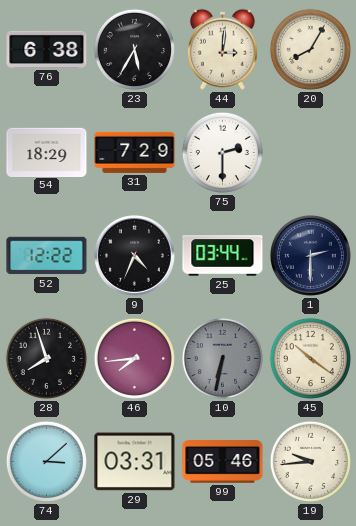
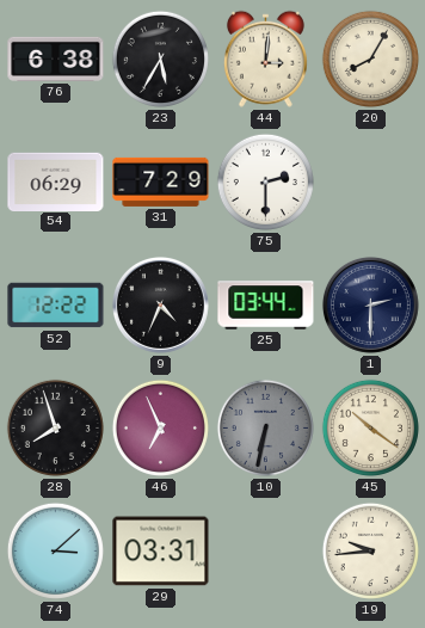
54: 18:29 -> 06:29 (56, 181)
46: 7:44 -> 6:56 (160, 427)
99: 05:46 -> none (223, 462)
